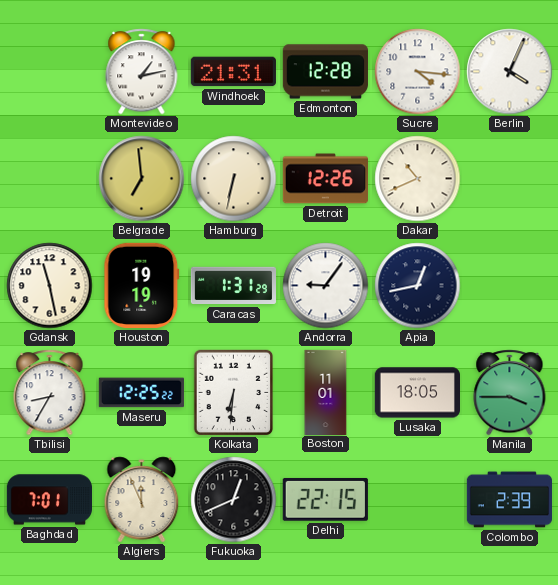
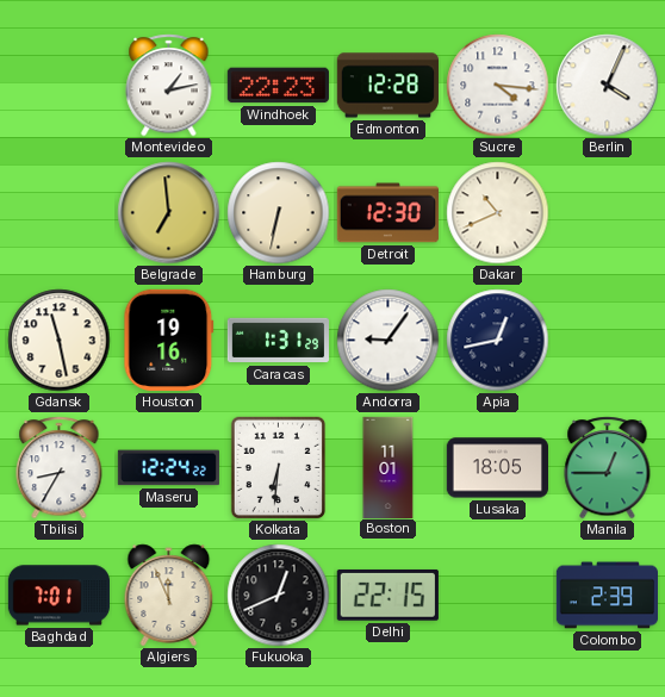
Windhoek: 21:31 -> 22:23 (278, 86)
Detroit: 12:26 -> 12:30 (387, 213)
Houston: 19:19 -> 19:16 (169, 340)
Maseru: 12:25 -> 12:24 (168, 468)
Manila: 3:45 -> 12:45 (608, 468)
